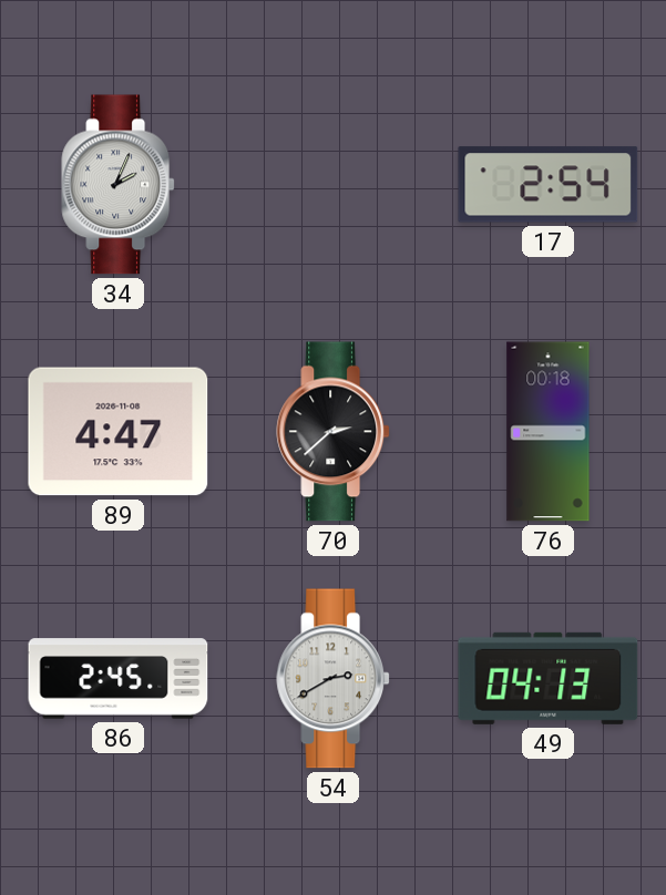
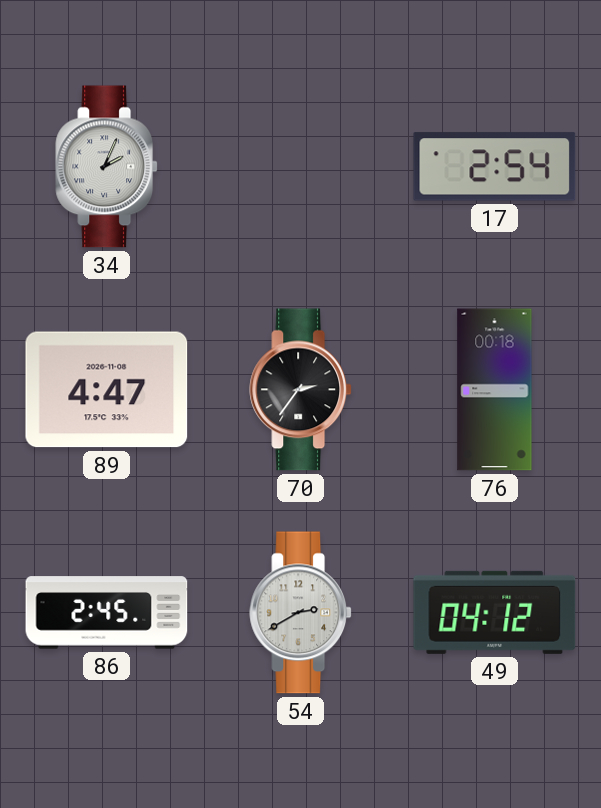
70: 2:38 -> 2:36 (301, 390)
49: 04:13 -> 04:12 (495, 612)
